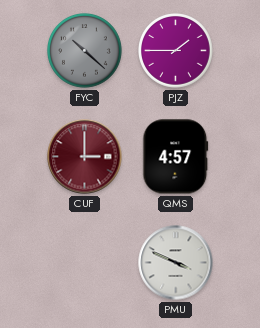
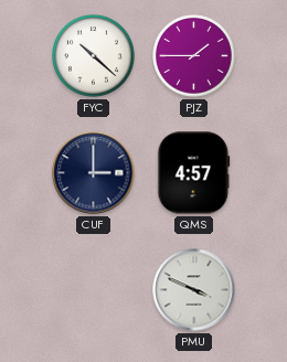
FYC dial: grey -> white (94, 56)
CUF dial: burgundy -> navy (94, 173)
